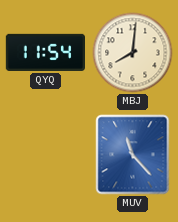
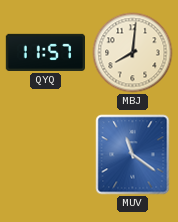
QYQ: 11:54 -> 11:57 (45, 52)
MUV: 11:23 -> 11:21 (133, 155)
